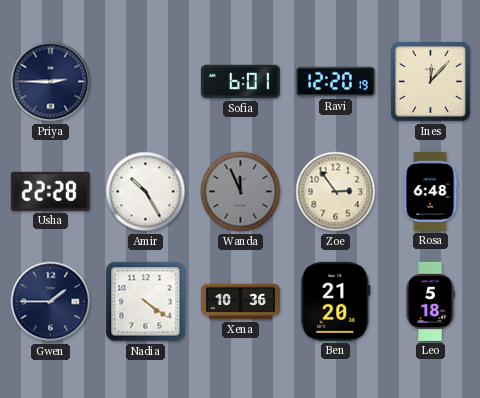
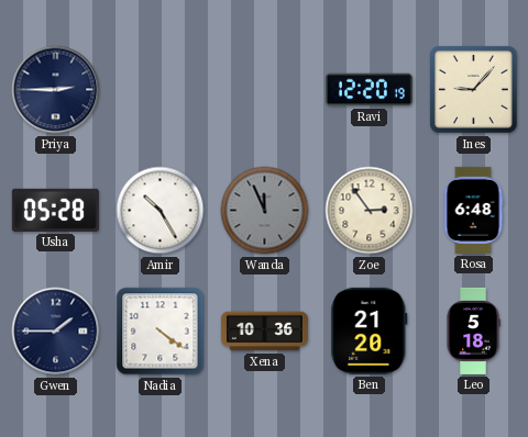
Sofia: 6:01 -> none (240, 82)
Ines: 12:07 -> 9:07 (474, 90)
Usha: 22:28 -> 05:28 (55, 210)
